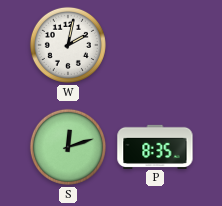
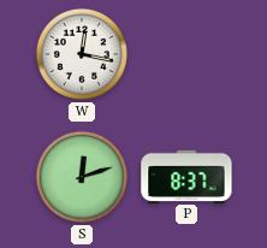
W: 2:02 -> 12:17 (82, 54)
P: 8:35 -> 8:37 (186, 176)
